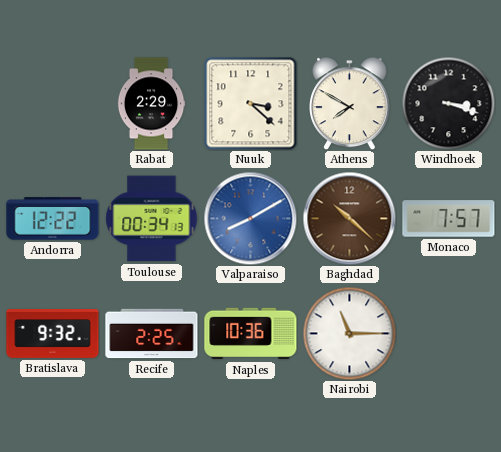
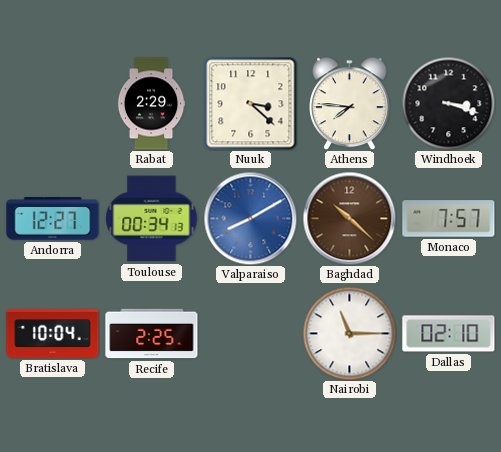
Athens: 7:50 -> 7:46 (350, 103)
Andorra: 12:22 -> 12:27 (53, 219)
Bratislava: 9:32 -> 10:04 (53, 334)
Naples: 10:36 -> none (251, 334)
Dallas: none -> 02:10 (449, 334)
